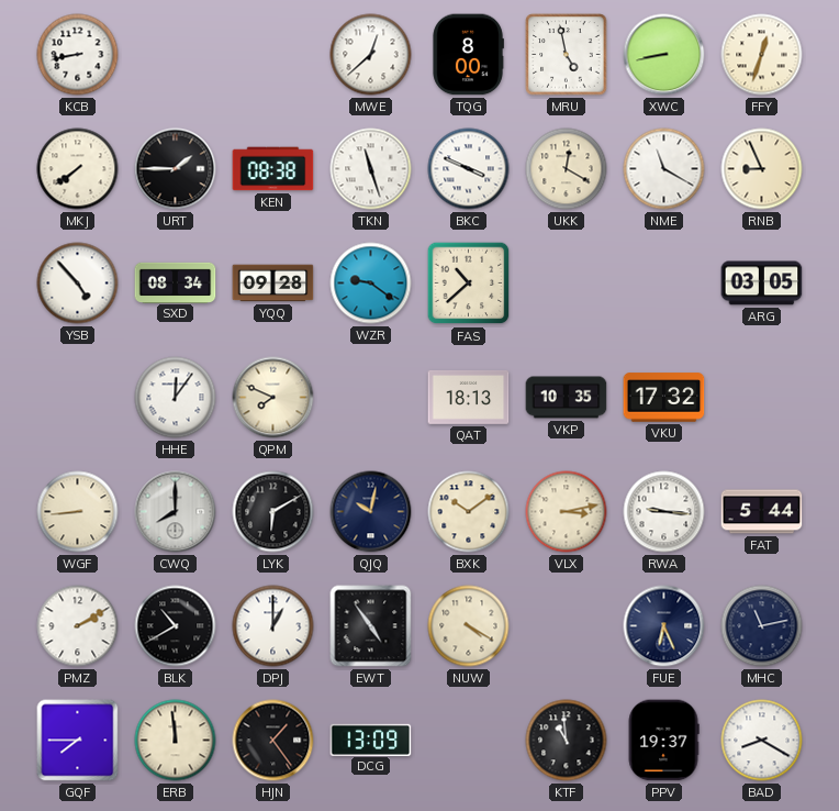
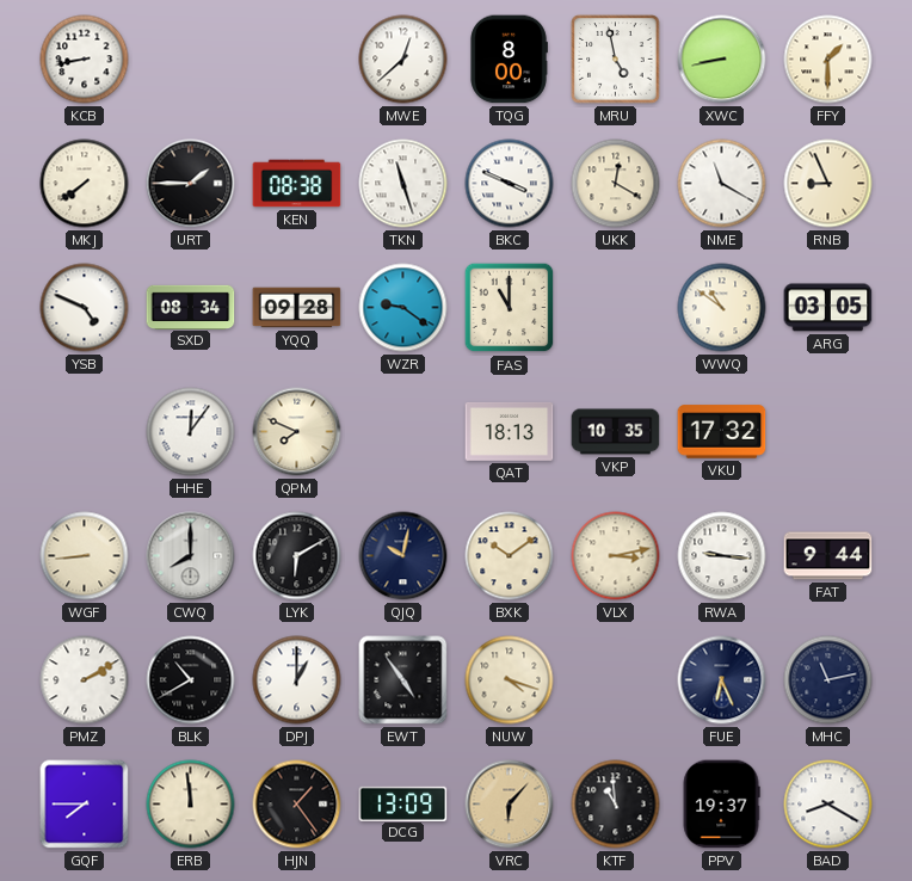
FFY: 12:33 -> 1:30 (828, 60)
YSB: 4:53 -> 4:49 (85, 308)
FAS: 10:38 -> 11:00 (510, 308)
WWQ: none -> 10:51 (722, 308)
FAT: 5:44 -> 9:44 (828, 556)
NUW: 4:20 -> 4:18 (510, 680)
VRC: none -> 6:07 (510, 805)
